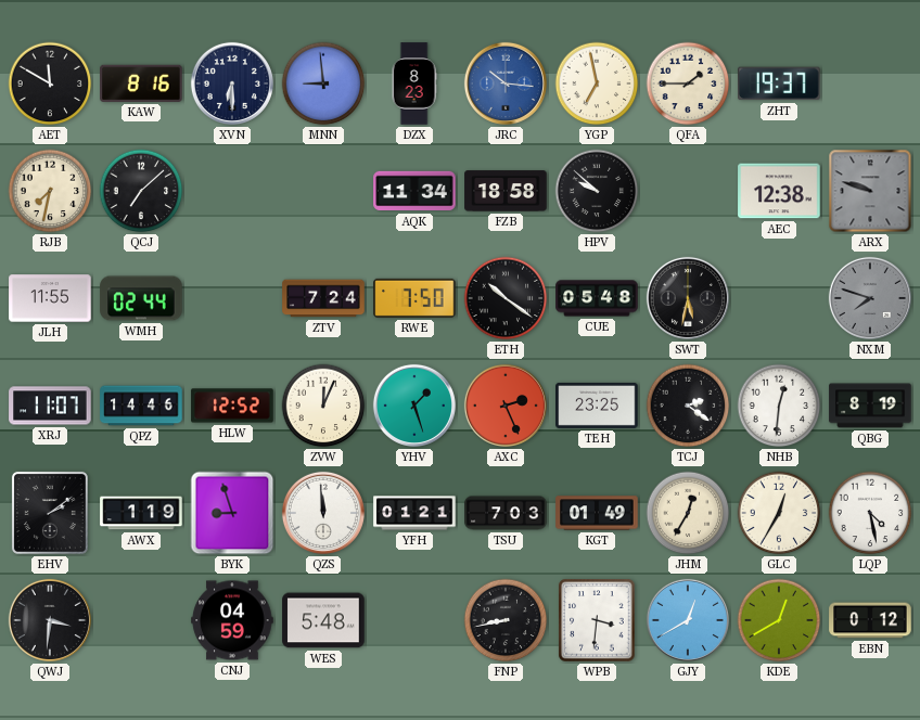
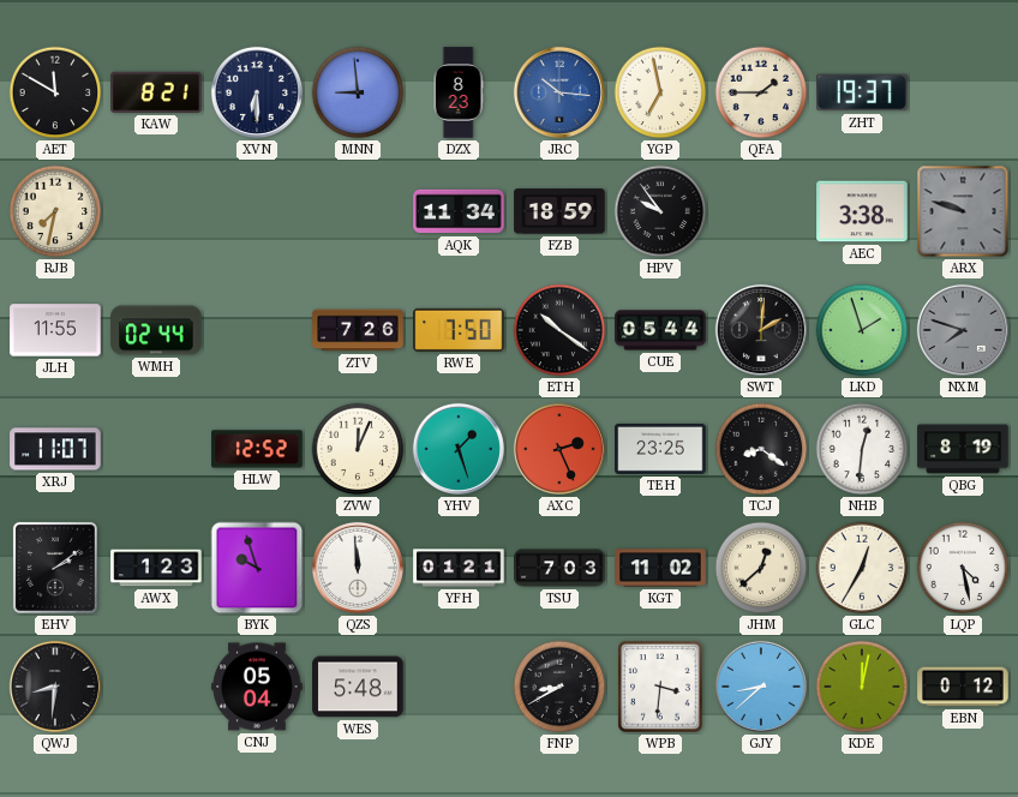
KAW: 8:16 -> 8:21 (156, 92)
QCJ: 7:08 -> none (141, 191)
FZB: 18:58 -> 18:59 (559, 211)
HPV: 9:52 -> 9:54 (660, 211)
AEC: 12:38 -> 3:38 (862, 211)
ZTV: 7:24 -> 7:26 (358, 330)
CUE: 05:48 -> 05:44 (660, 330)
SWT: 5:32 -> 2:01 (761, 330)
LKD: none -> 1:57 (862, 330)
QPZ: 14:46 -> none (141, 406)
TCJ: 2:21 -> 8:21 (761, 449)
AWX: 1:19 -> 1:23 (156, 568)
BYK: 8:57 -> 9:57 (257, 568)
KGT: 01:49 -> 11:02 (660, 568)
JHM: 12:35 -> 12:38 (761, 568)
QWJ: 3:31 -> 8:31 (55, 687)
CNJ: 04:59 -> 05:04 (257, 687)
FNP: 8:43 -> 8:40 (559, 687)
GJY: 12:40 -> 8:38 (761, 687)
KDE: 12:40 -> 12:02 (862, 687)
